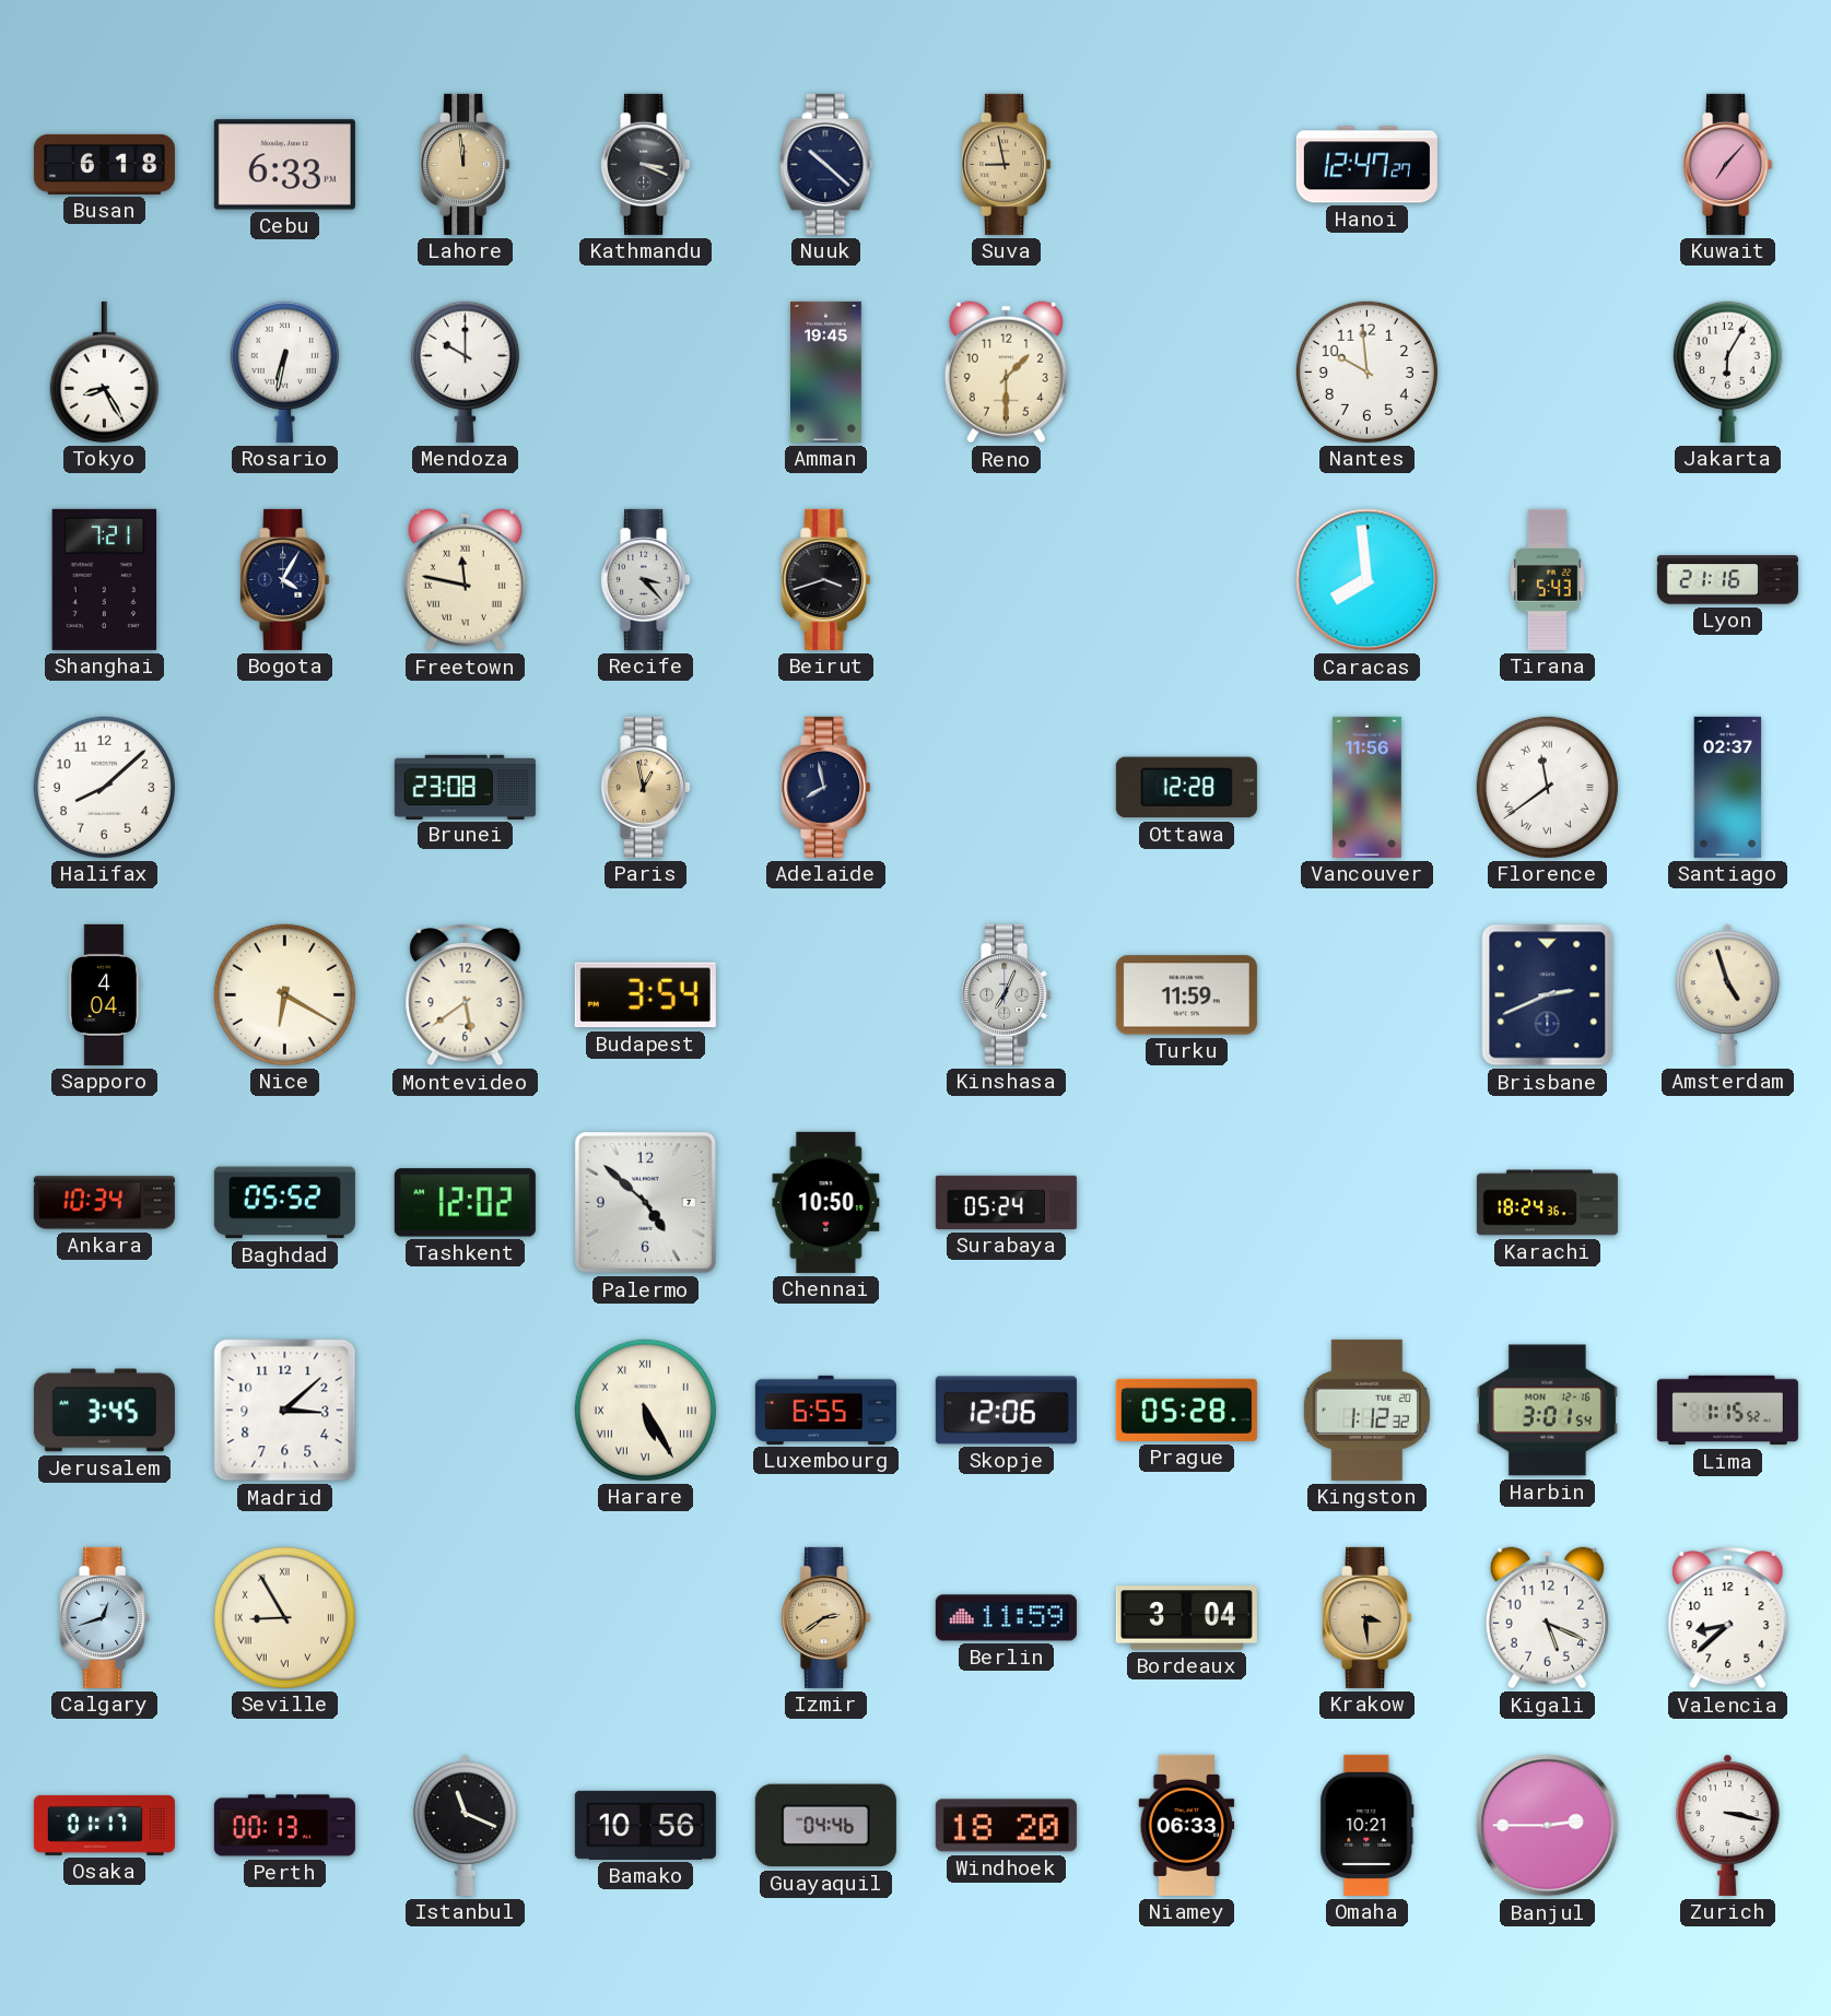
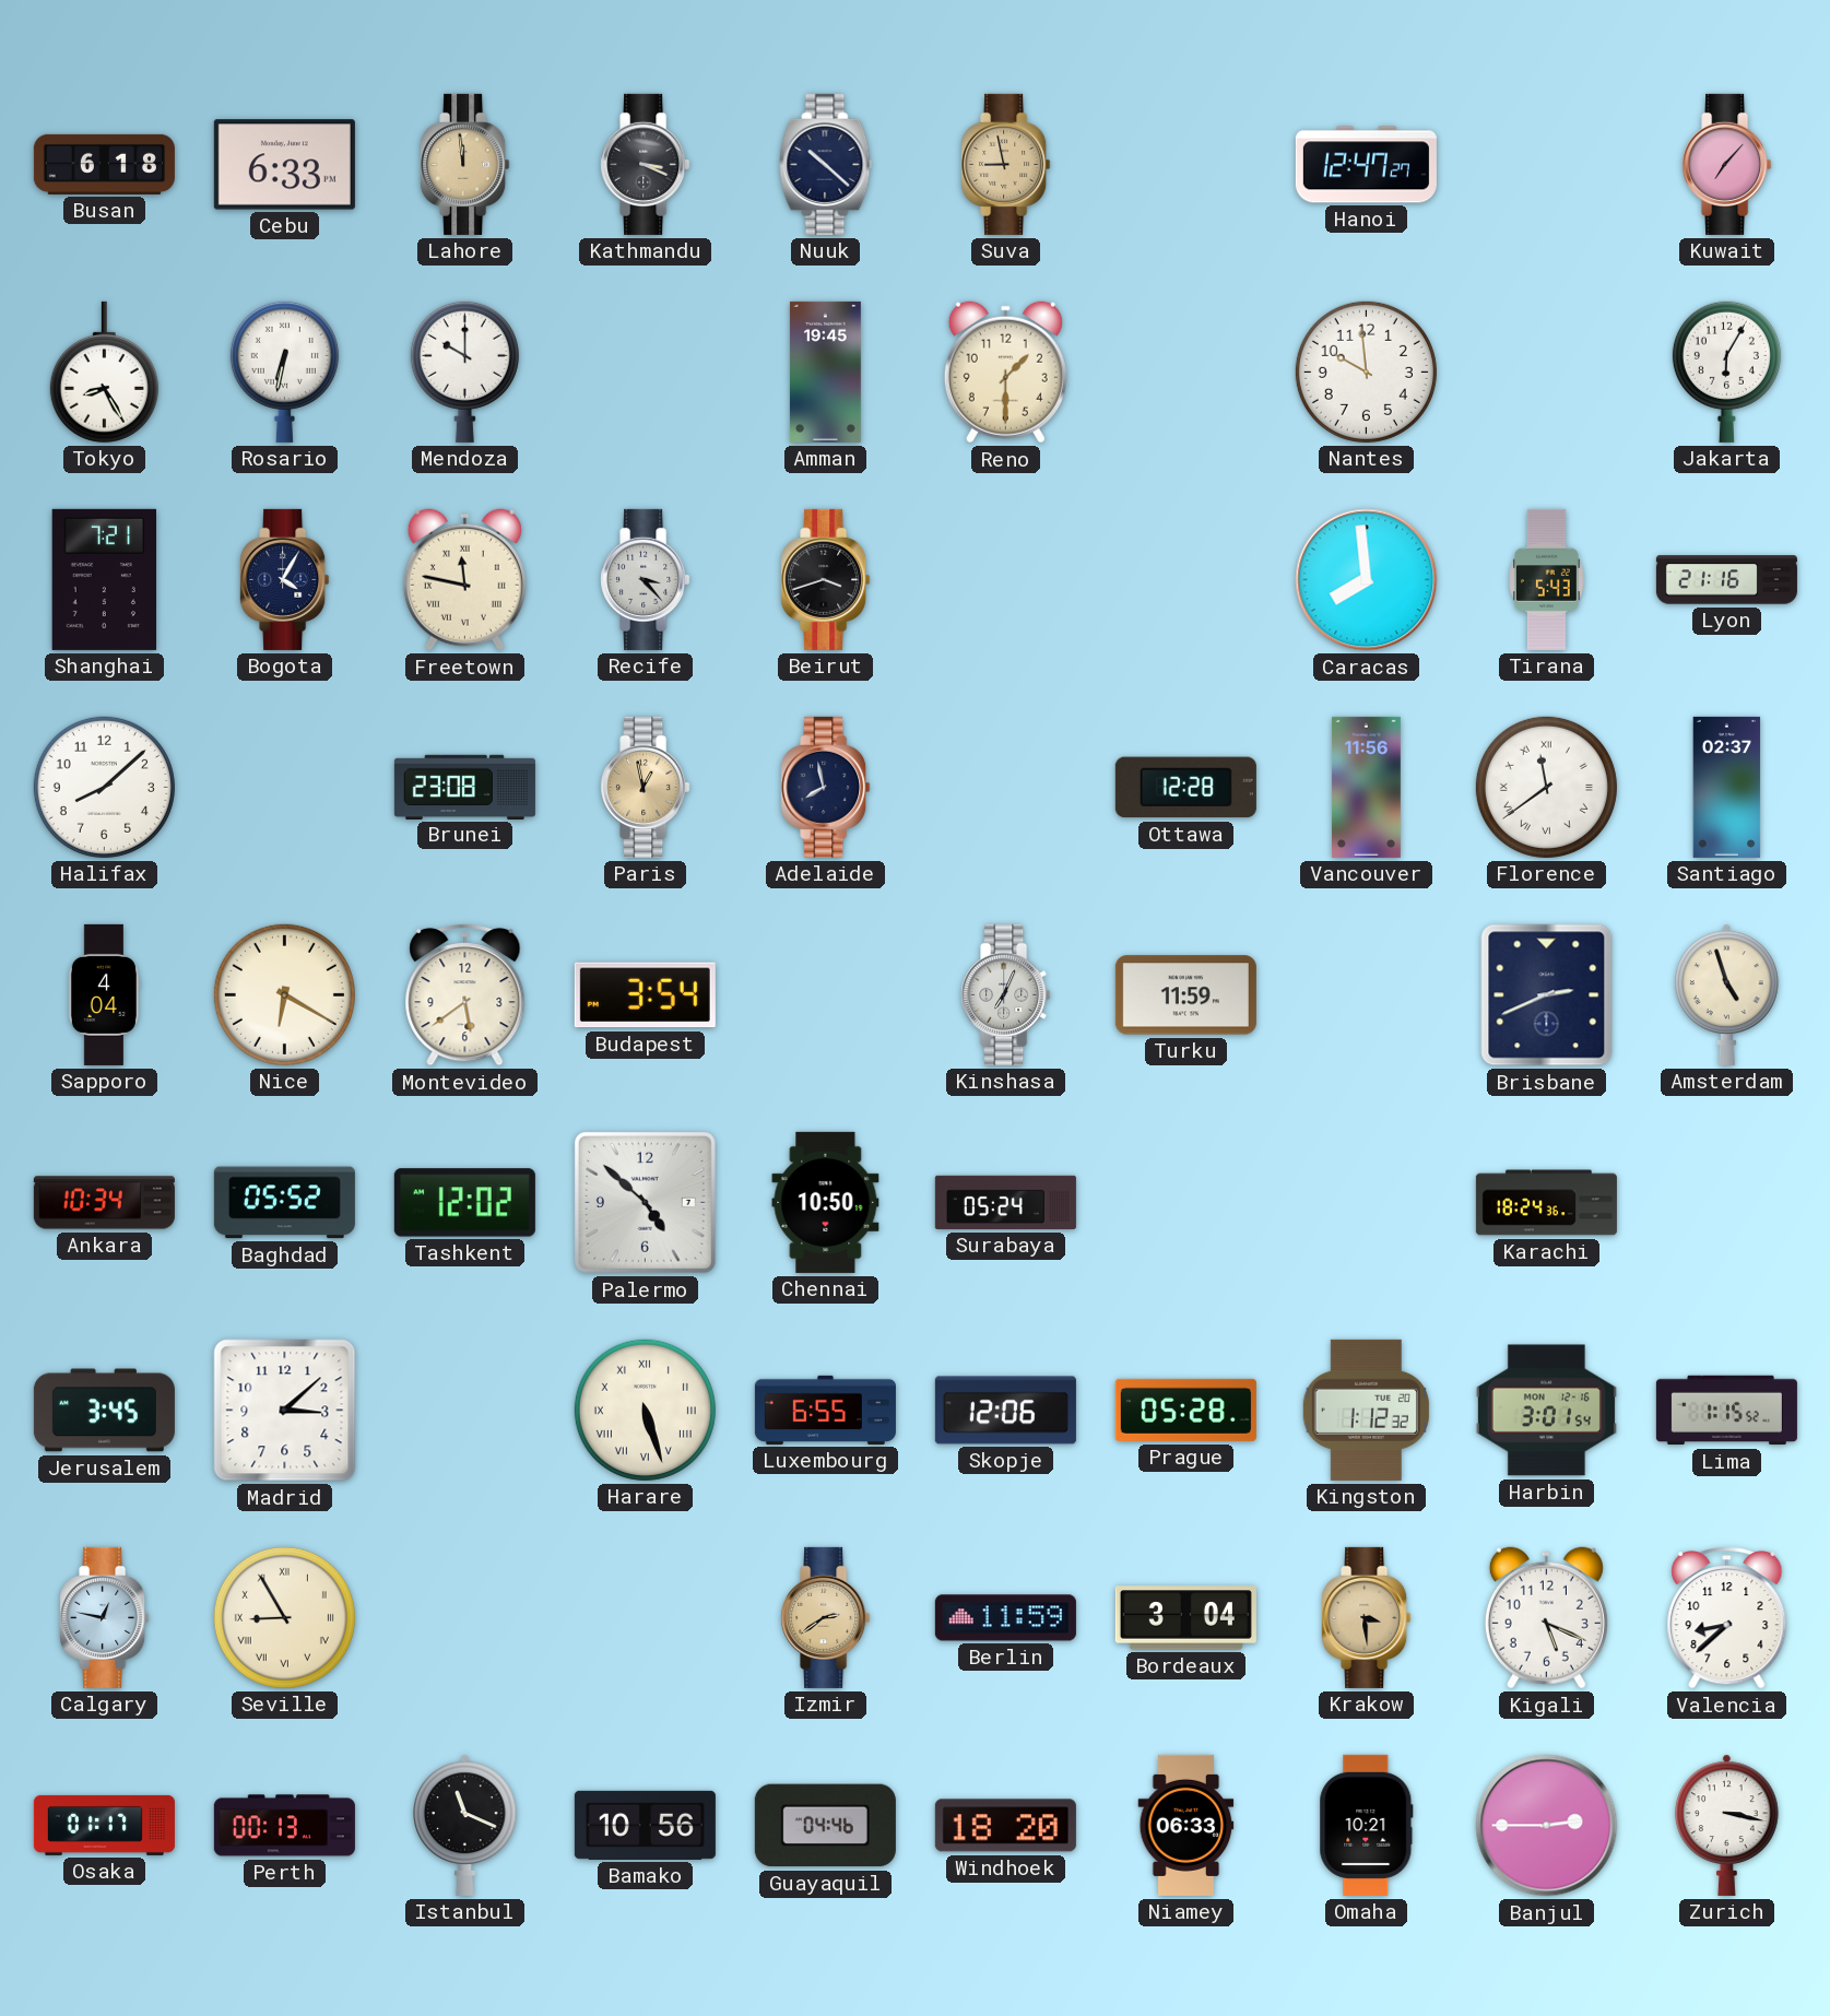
Harare: 5:25 -> 5:27 (645, 1410)
Calgary: 12:42 -> 12:47 (105, 1617)
